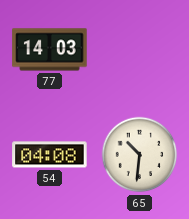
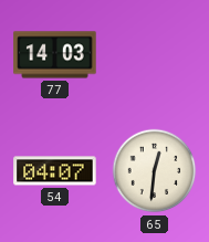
54: 04:08 -> 04:07 (55, 171)
65: 10:31 -> 12:31 (155, 171)
